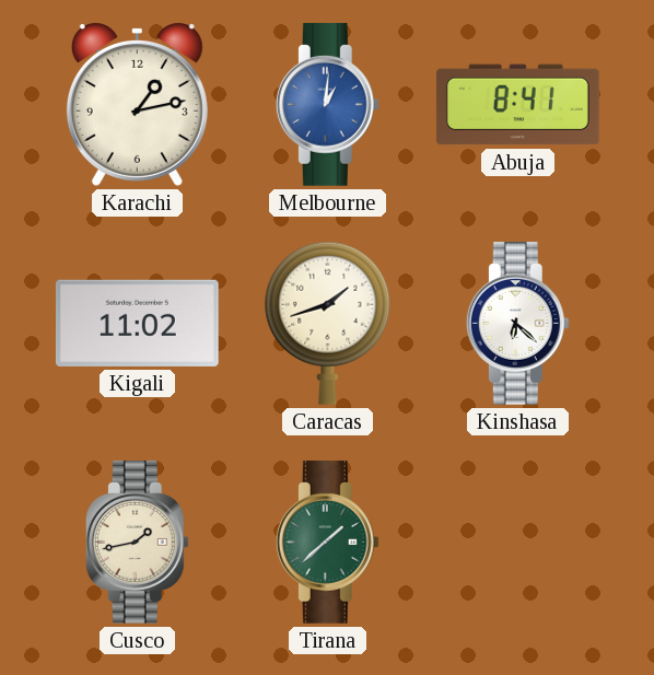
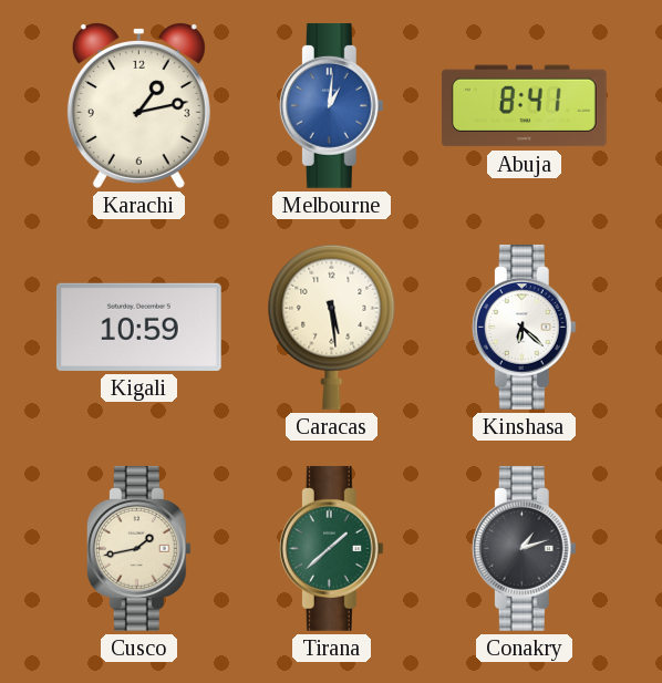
Kigali: 11:02 -> 10:59 (138, 327)
Caracas: 1:42 -> 5:29 (332, 327)
Conakry: none -> 1:12 (524, 549)
